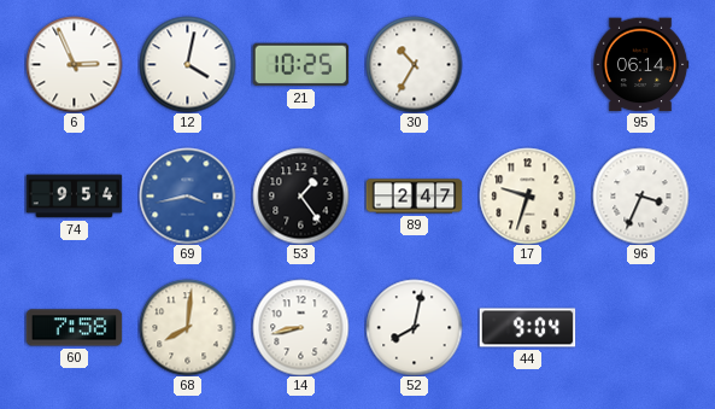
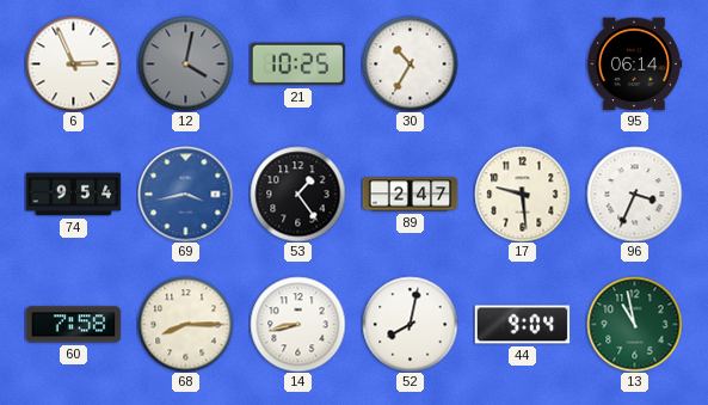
12 dial: white -> grey (185, 63)
17: 9:33 -> 9:29 (522, 194)
68: 8:01 -> 8:15 (185, 324)
13: none -> 10:58 (634, 324)
